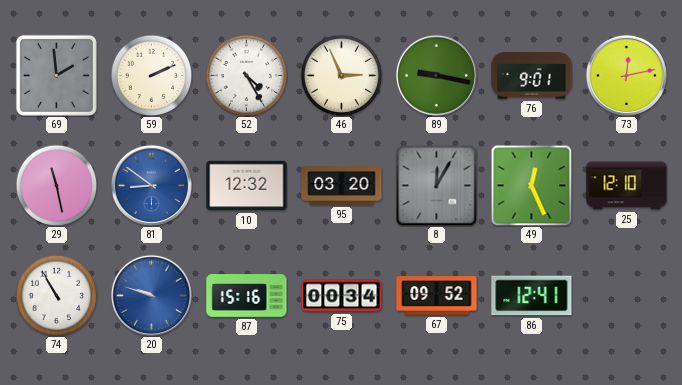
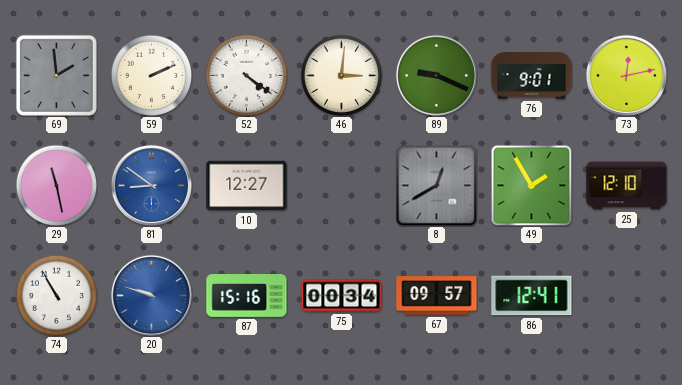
52: 4:25 -> 4:21 (246, 75)
46: 2:56 -> 3:01 (341, 75)
89: 9:17 -> 9:19 (436, 75)
10: 12:32 -> 12:27 (247, 186)
95: 03:20 -> none (342, 186)
8: 12:05 -> 12:40 (436, 185)
49: 12:26 -> 1:55 (531, 185)
67: 09:52 -> 09:57 (437, 296)
